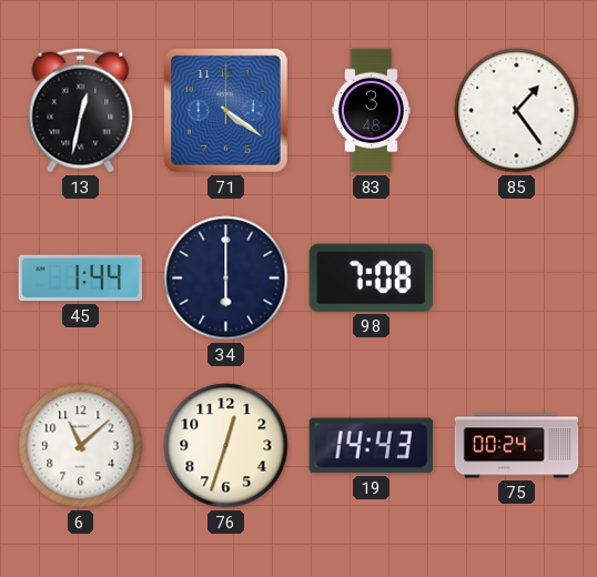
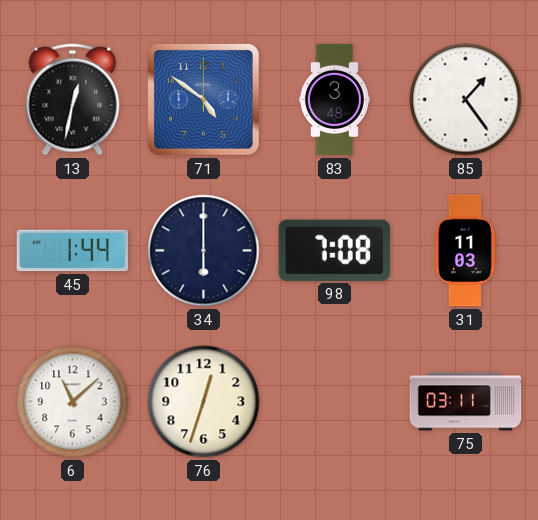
71: 4:21 -> 4:51 (203, 99)
31: none -> 11:03 (465, 251)
19: 14:43 -> none (371, 446)
75: 00:24 -> 03:11 (466, 402)
